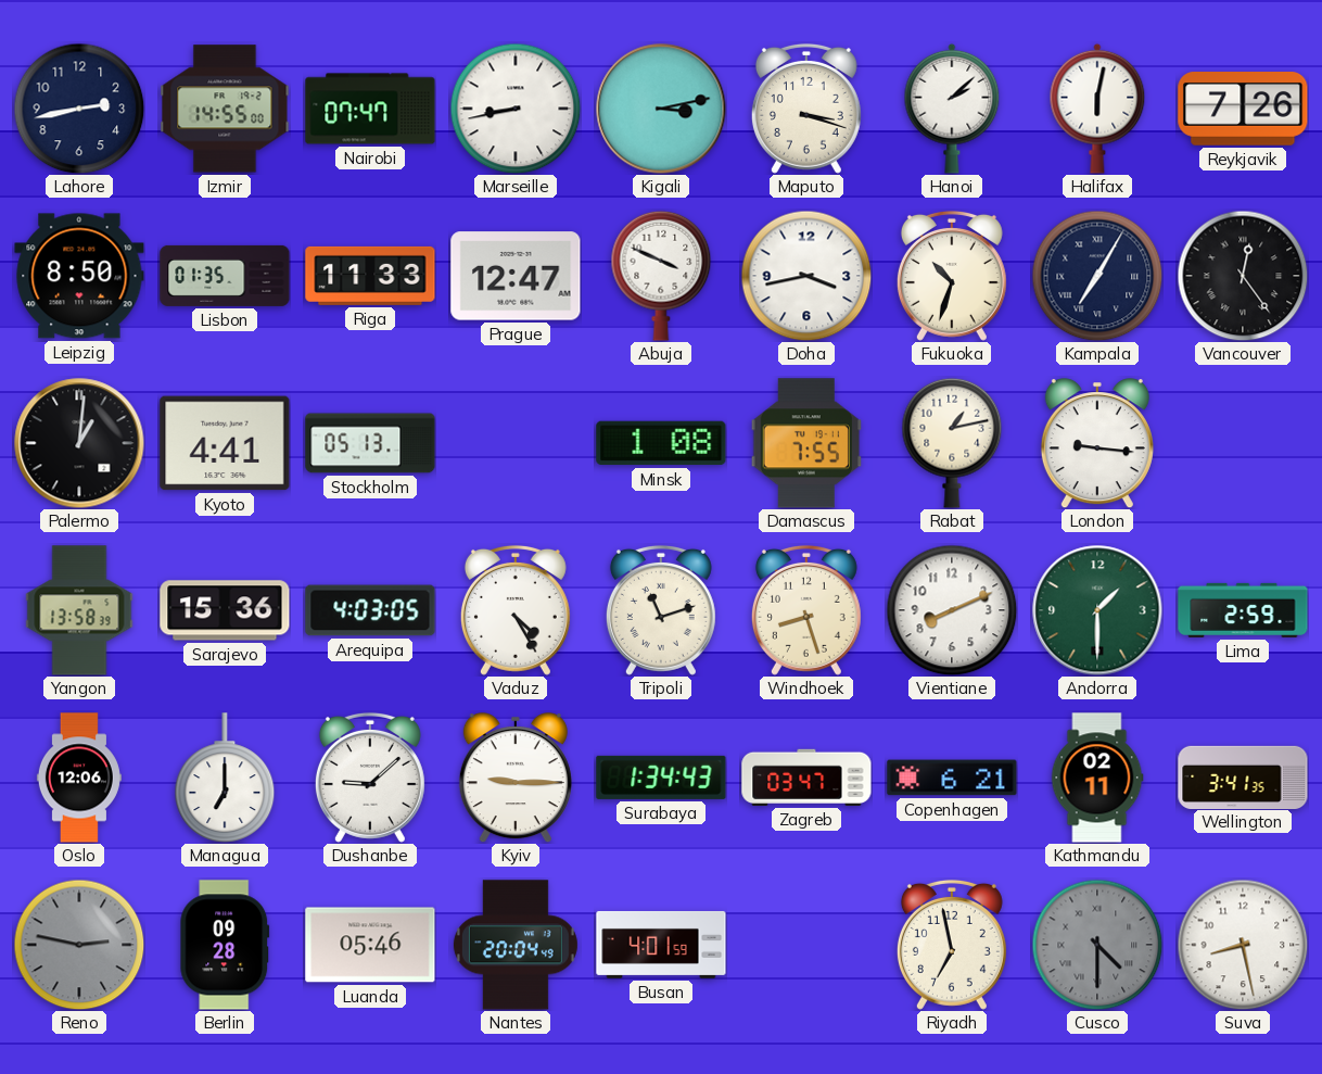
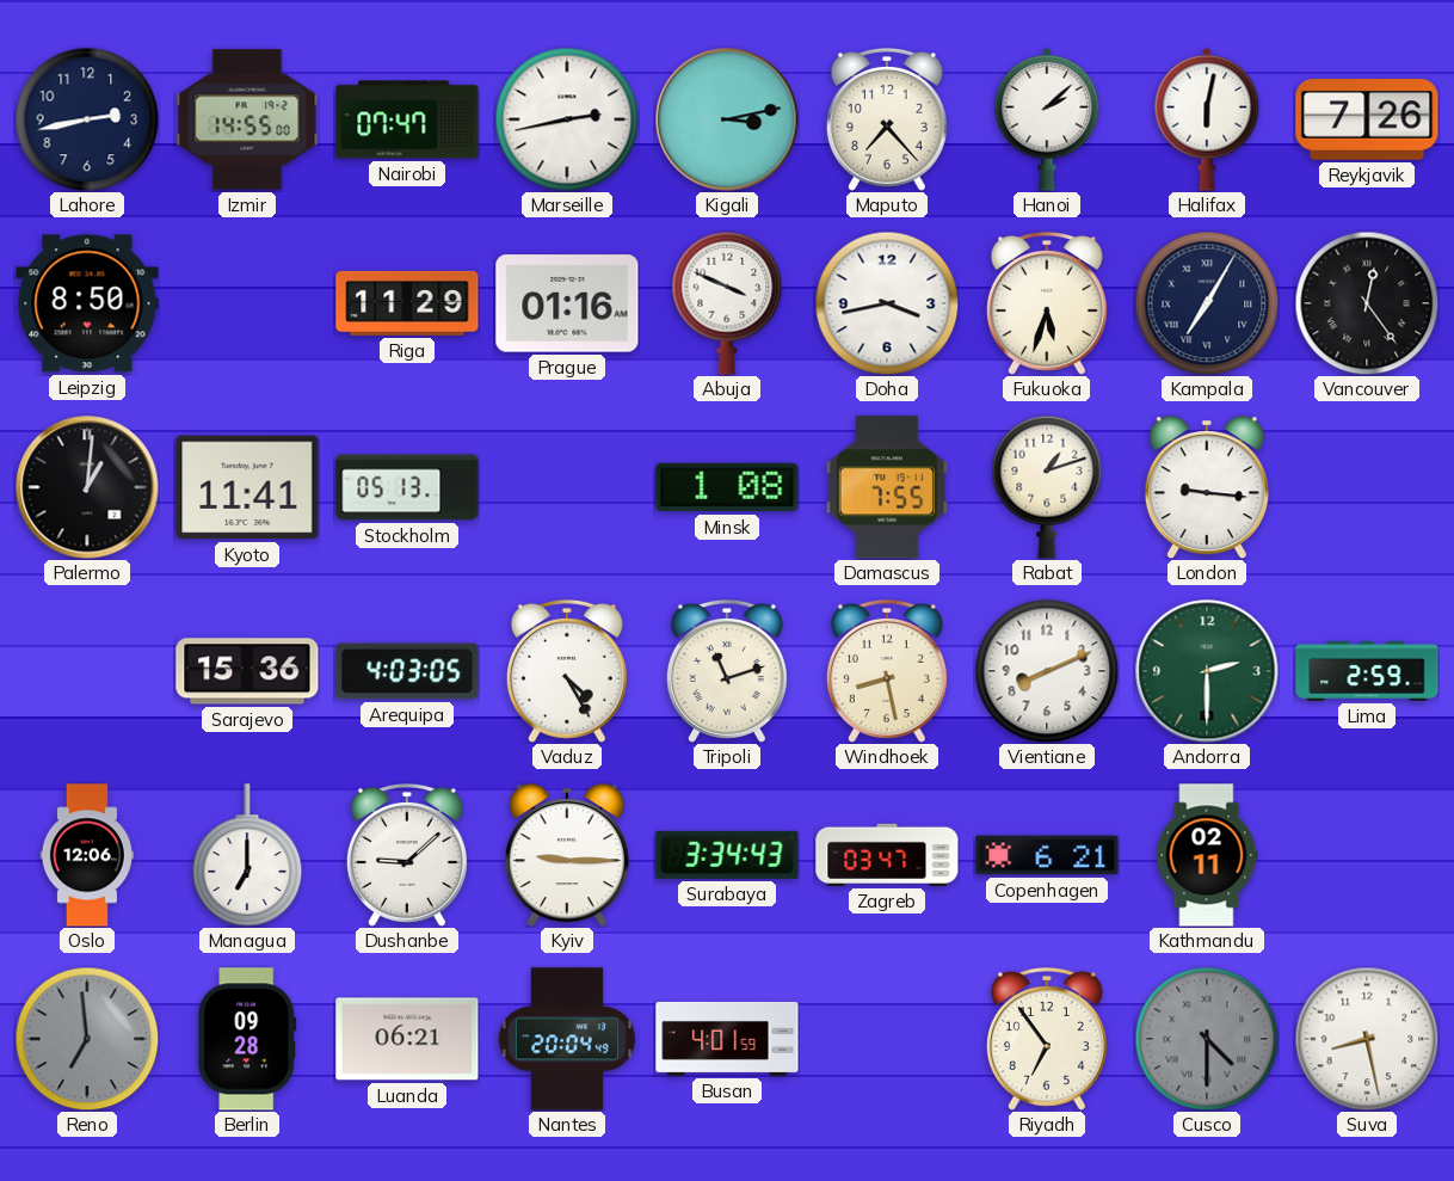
Marseille: 8:43 -> 2:43 (567, 119)
Maputo: 3:18 -> 7:23 (887, 119)
Lisbon: 01:35 -> none (225, 276)
Riga: 11:33 -> 11:29 (407, 303)
Prague: 12:47 -> 01:16 (567, 303)
Fukuoka: 10:33 -> 5:33 (1047, 303)
Kyoto: 4:41 -> 11:41 (247, 487)
Rabat: 1:13 -> 1:12 (1047, 487)
Yangon: 13:58 -> none (79, 610)
Windhoek: 8:27 -> 8:28 (887, 671)
Andorra: 1:30 -> 2:30 (1207, 671)
Surabaya: 1:34 -> 3:34 (727, 855)
Wellington: 3:41 -> none (1243, 776)
Reno: 2:47 -> 6:59 (87, 1039)
Luanda: 05:46 -> 06:21 (407, 1039)
Riyadh: 6:58 -> 6:54 (1047, 1039)
